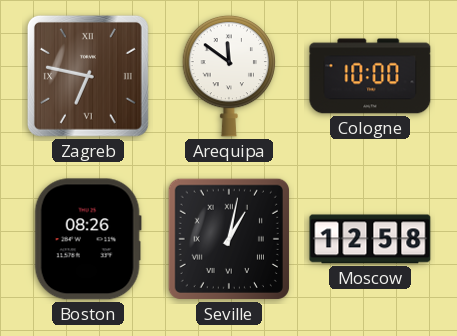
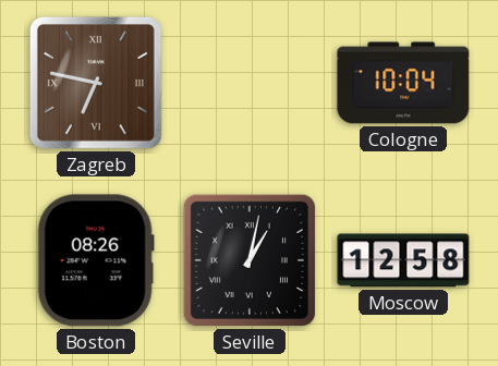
Arequipa: 11:51 -> none (229, 76)
Cologne: 10:00 -> 10:04 (403, 83)
